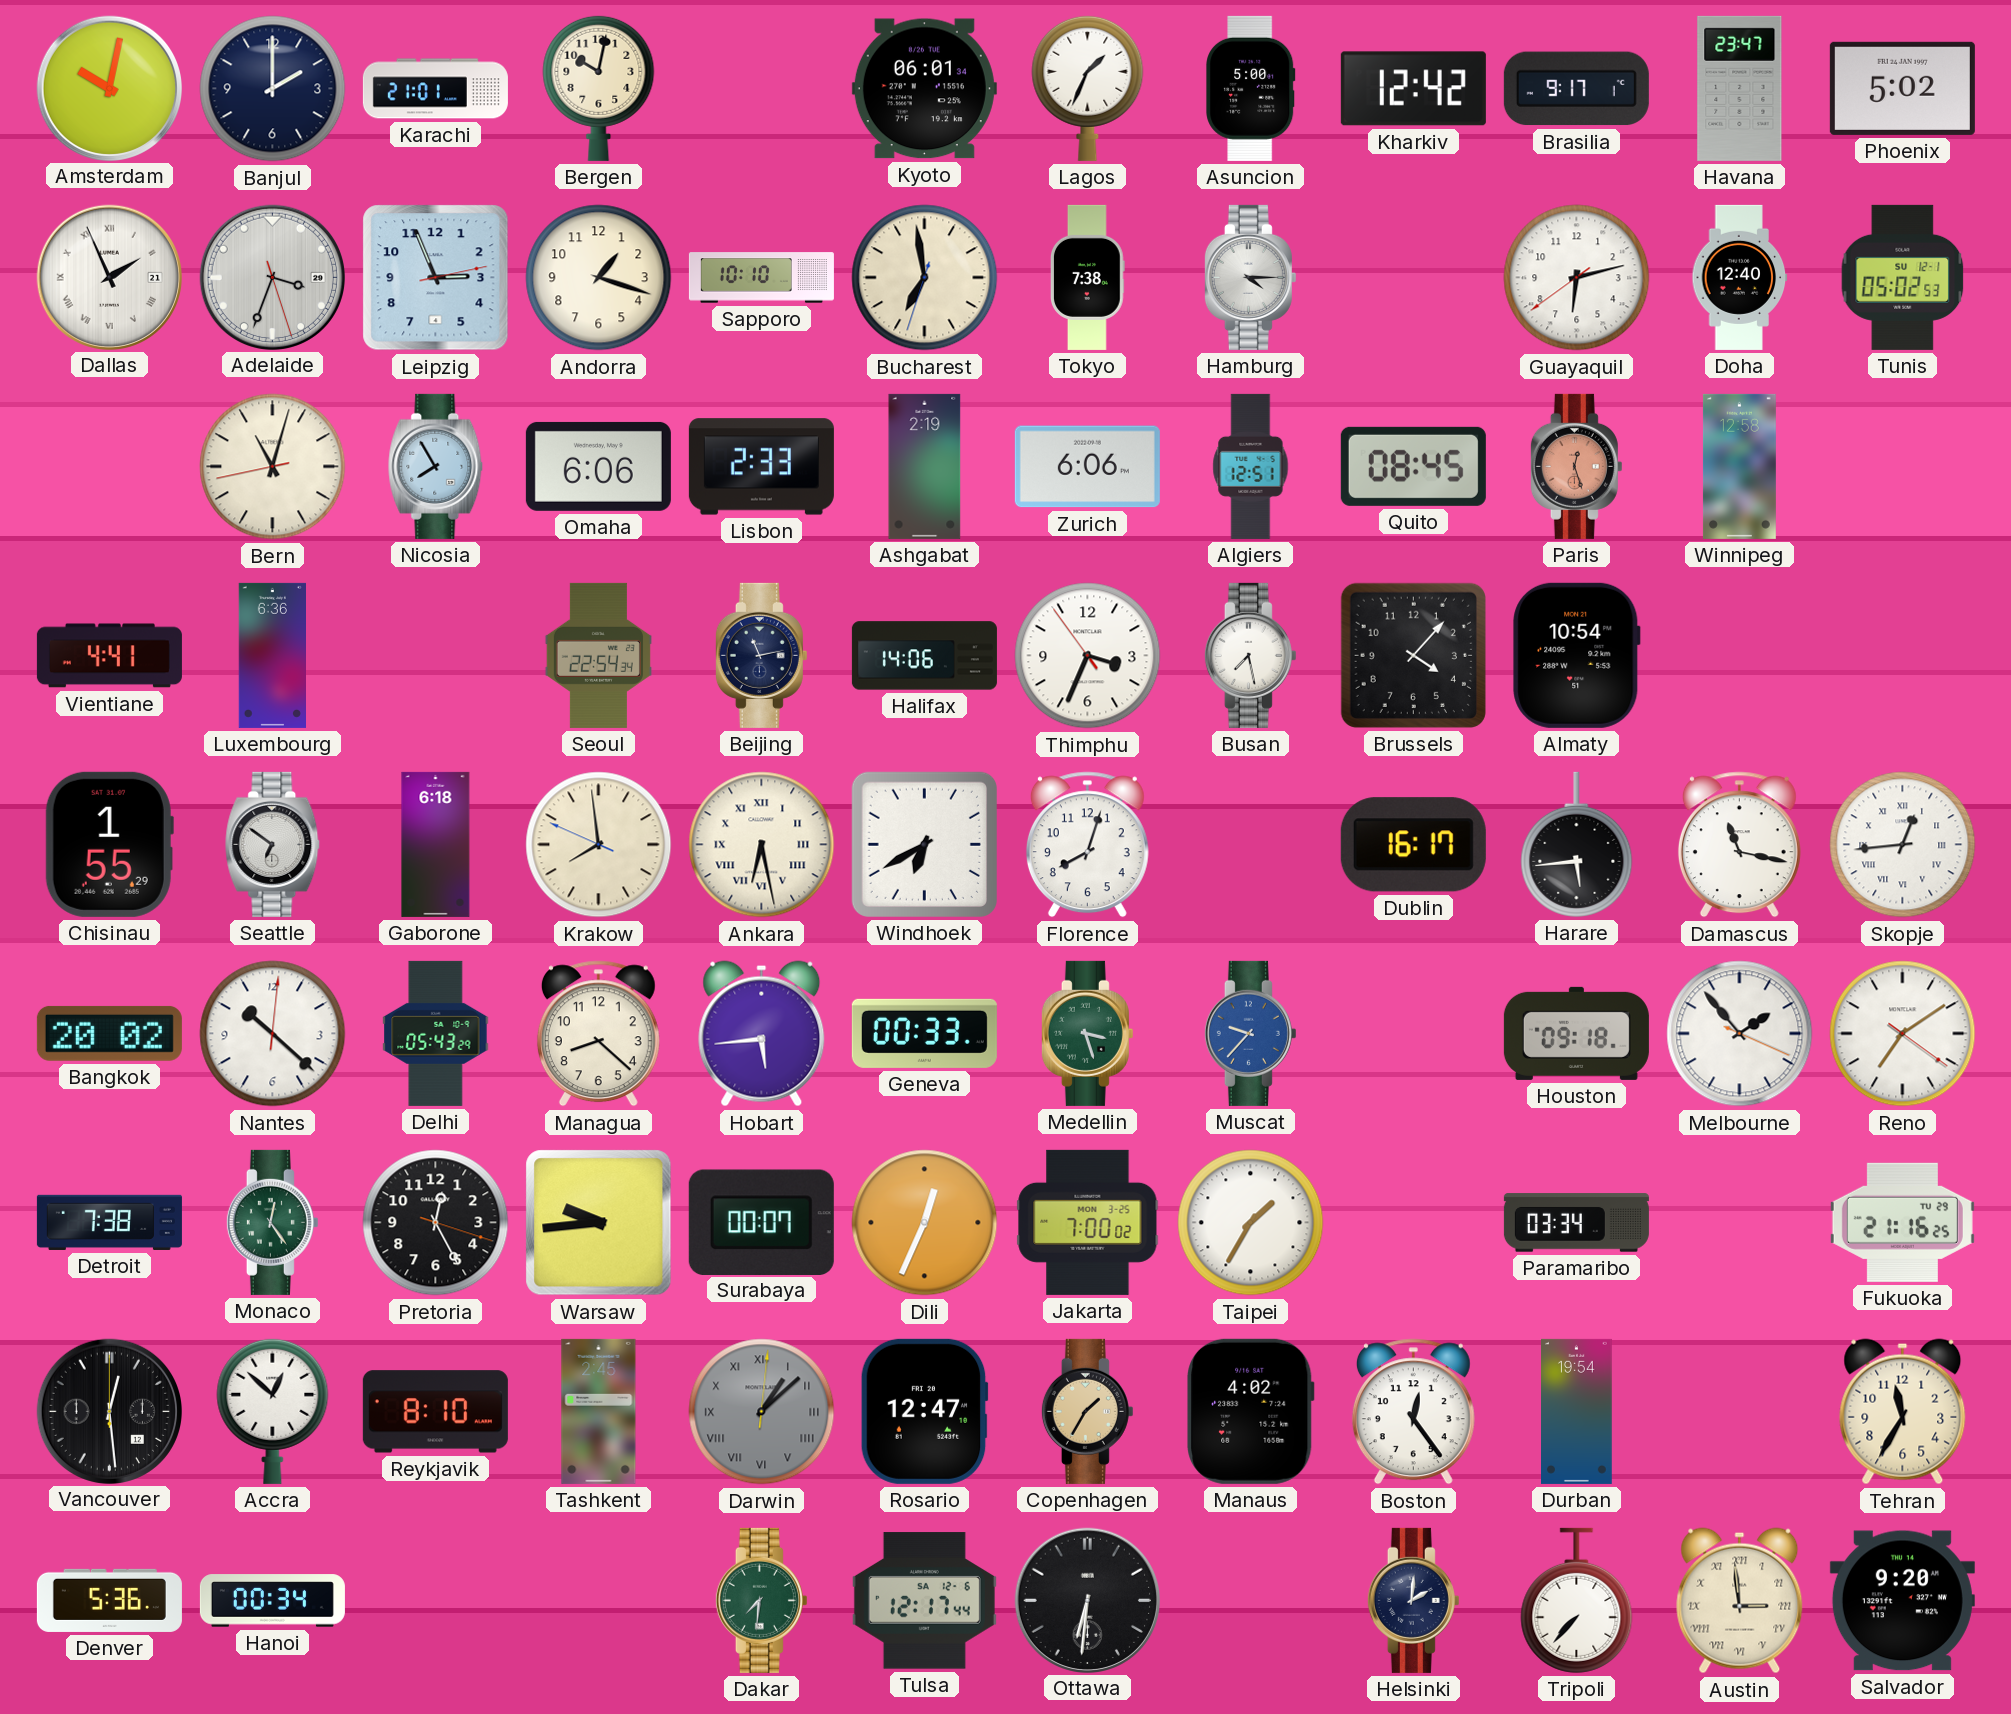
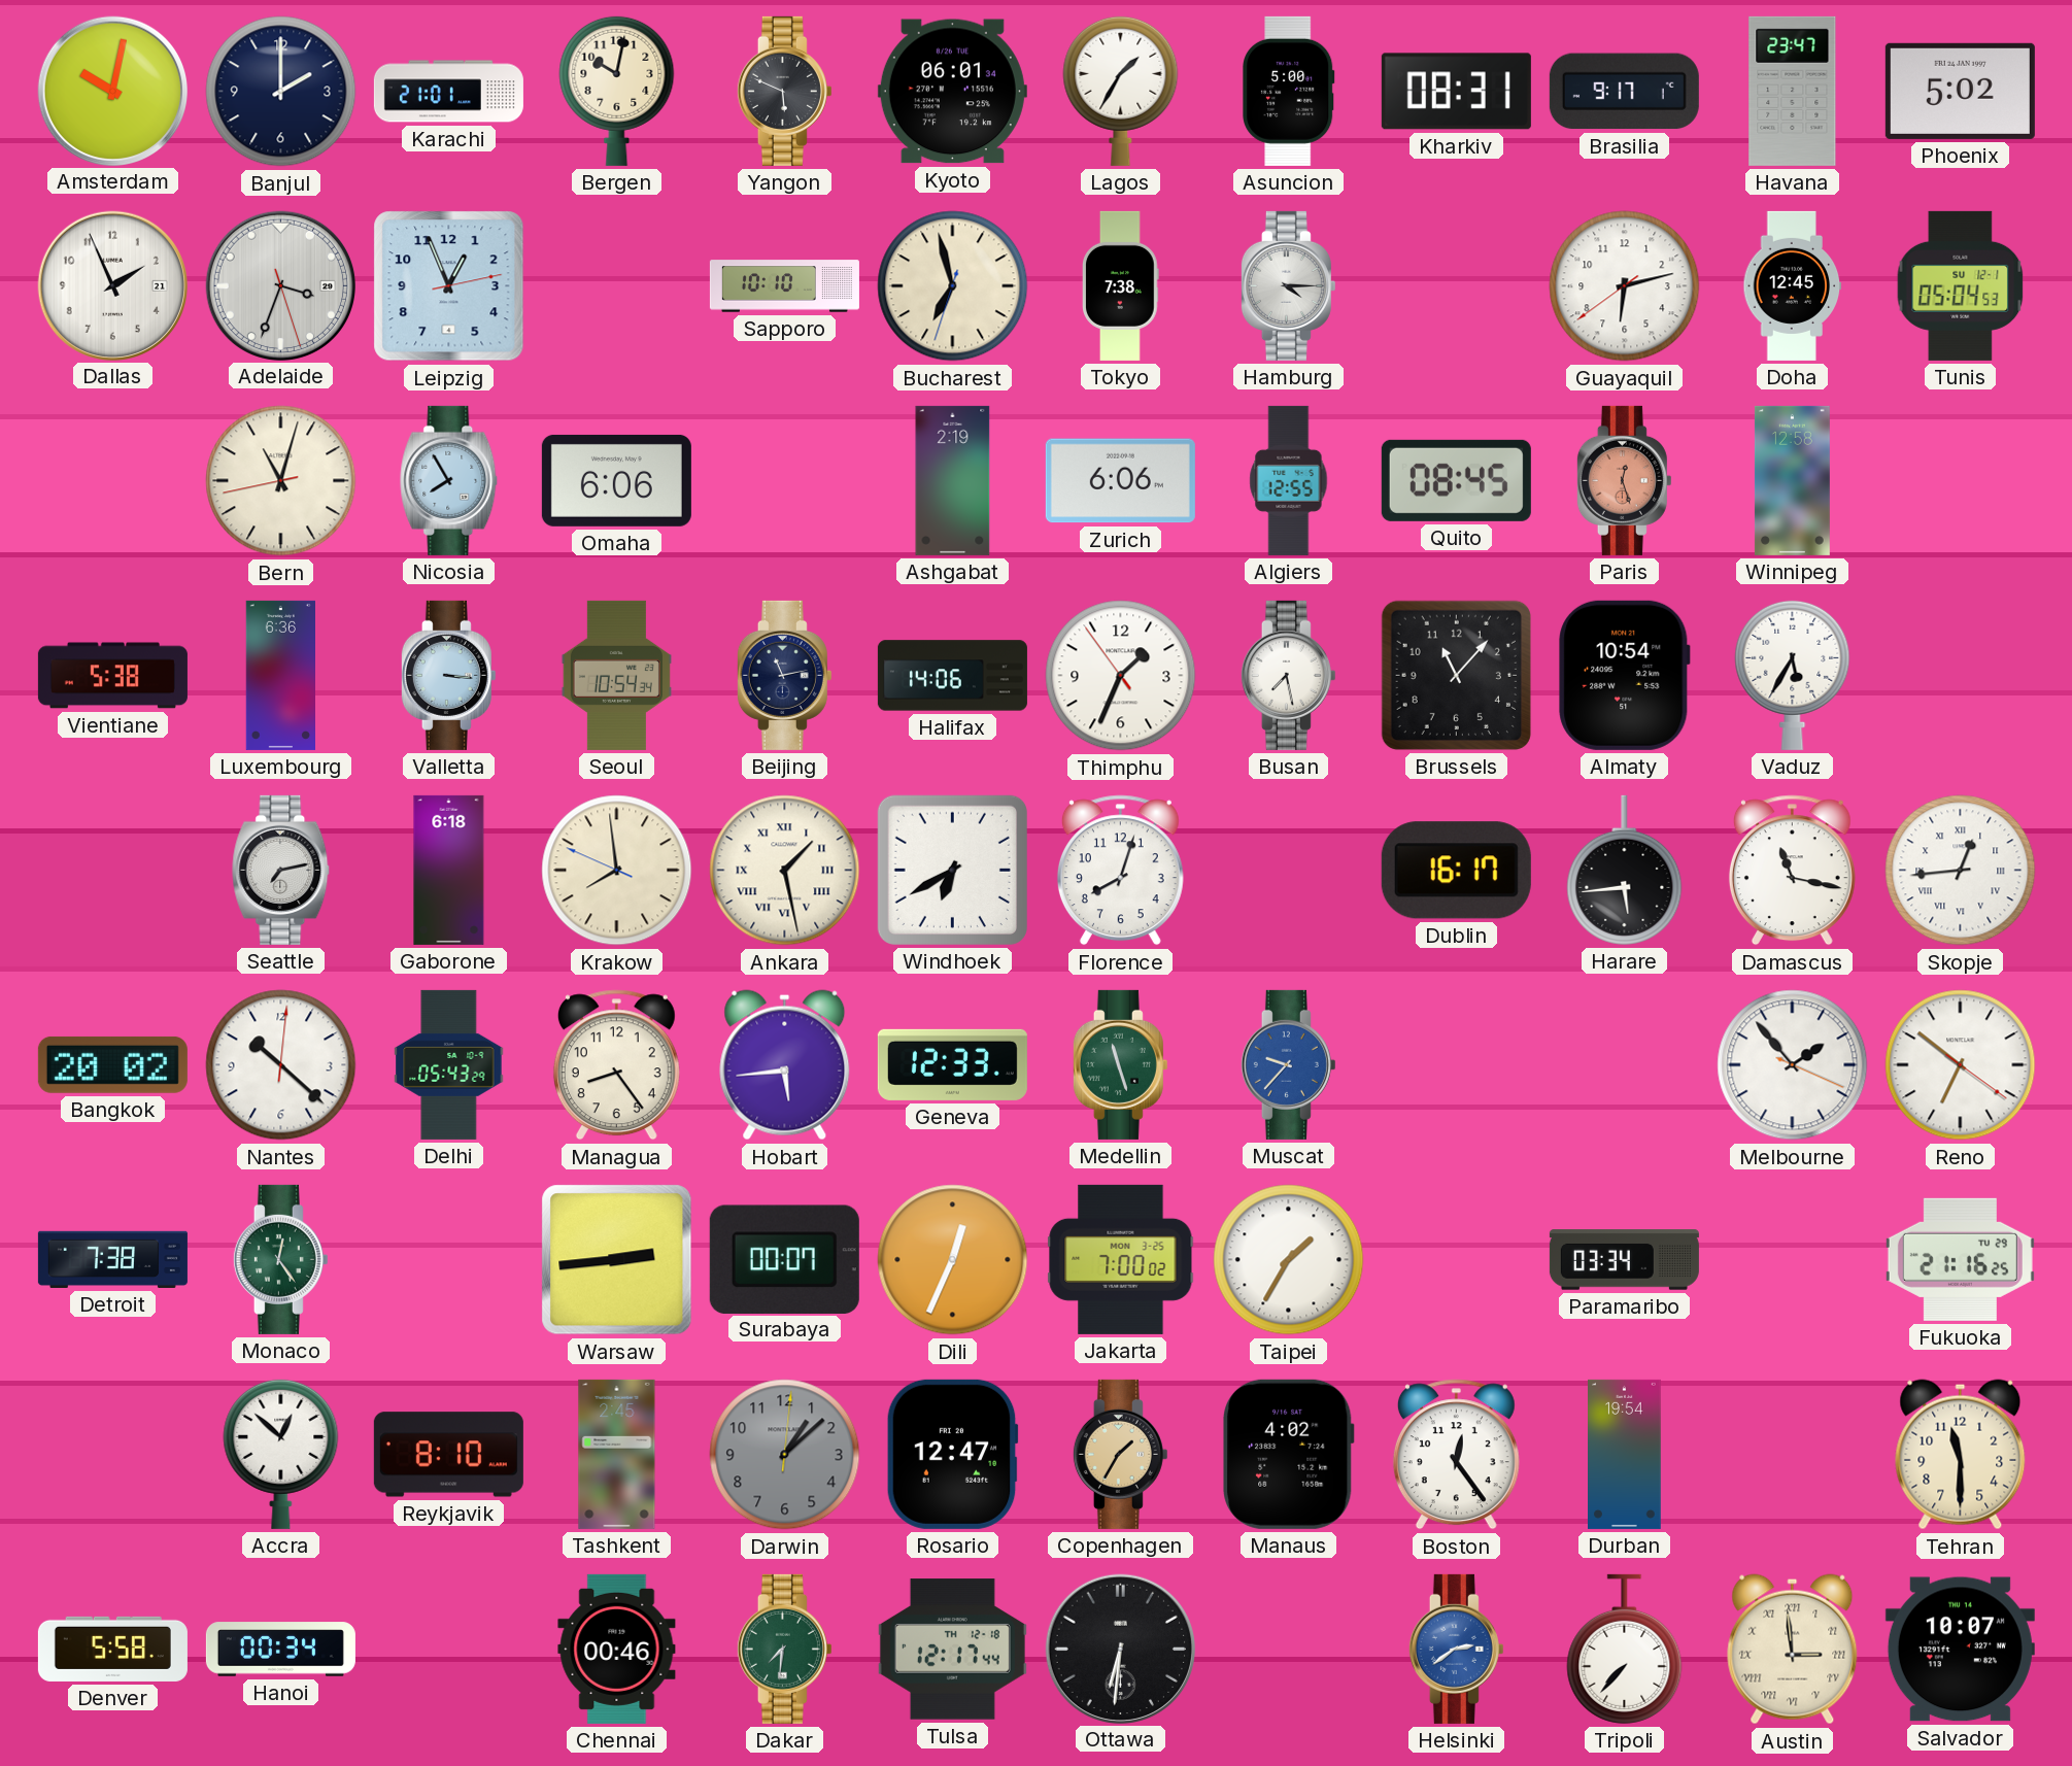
Yangon: none -> 5:49 (784, 91)
Lagos: 1:34 -> 1:35 (1121, 91)
Kharkiv: 12:42 -> 08:31 (1456, 92)
Dallas numerals: Roman -> Arabic (112, 285)
Leipzig: 2:56 -> 12:56 (449, 286)
Andorra: 1:18 -> none (599, 278)
Bucharest: 6:58 -> 6:57 (953, 286)
Doha: 12:40 -> 12:45 (1793, 285)
Tunis: 05:02 -> 05:04 (1961, 285)
Lisbon: 2:33 -> none (761, 467)
Algiers: 12:51 -> 12:55 (1289, 480)
Vientiane: 4:41 -> 5:38 (112, 676)
Valletta: none -> 3:16 (448, 675)
Seoul: 22:54 -> 10:54 (616, 675)
Thimphu: 3:33 -> 1:33 (1121, 676)
Brussels: 4:07 -> 11:07 (1456, 675)
Vaduz: none -> 5:35 (1793, 675)
Chisinau: 1:55 -> none (109, 844)
Seattle: 6:51 -> 7:13 (281, 870)
Ankara: 6:28 -> 1:28 (785, 871)
Managua: 8:22 -> 8:24 (616, 1065)
Geneva: 00:33 -> 12:33 (952, 1064)
Medellin: 3:27 -> 11:27 (1120, 1064)
Houston: 09:18 -> none (1576, 1033)
Reno: 7:09 -> 6:51 (1961, 1065)
Pretoria: 12:25 -> none (436, 1223)
Warsaw: 9:44 -> 2:44 (617, 1260)
Vancouver: 12:29 -> none (109, 1411)
Darwin numerals: Roman -> Arabic (785, 1455)
Tehran: 11:35 -> 11:30 (1961, 1455)
Denver: 5:36 -> 5:58 (112, 1649)
Chennai: none -> 00:46 (617, 1649)
Tulsa date: SA 12-6 -> TH 12-18 (952, 1650)
Helsinki: 2:01 -> 2:39 (1456, 1649)
Helsinki dial: navy -> blue (1456, 1649)
Salvador: 9:20 -> 10:07 (1960, 1650)
